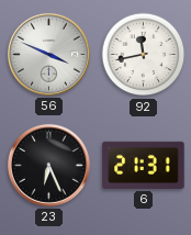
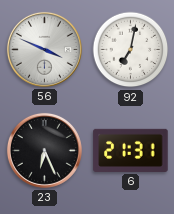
92: 11:43 -> 7:02 (131, 50)
